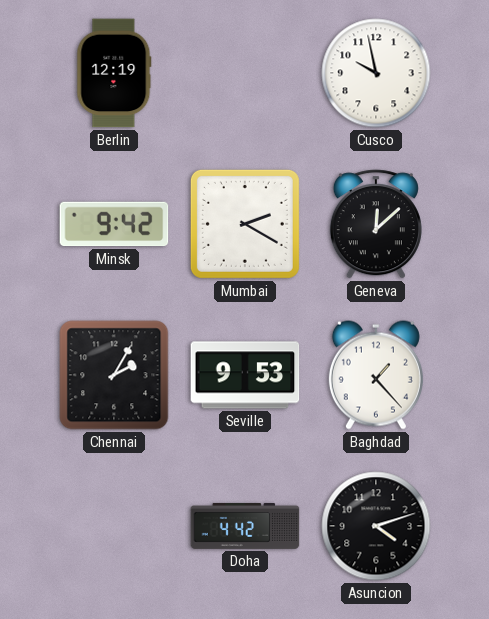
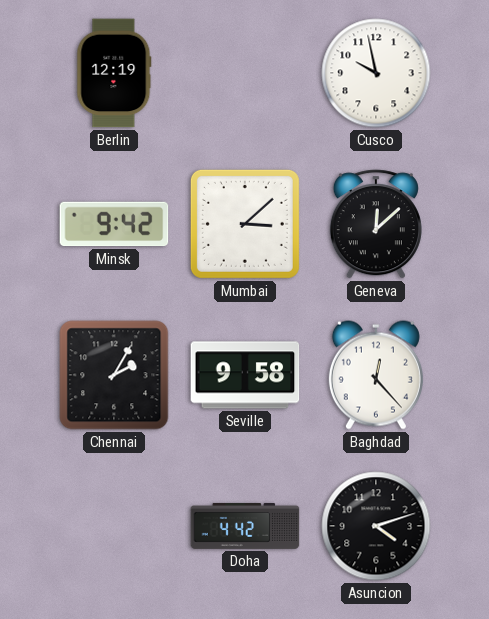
Mumbai: 2:20 -> 3:08 (245, 224)
Seville: 9:53 -> 9:58 (245, 375)
Baghdad: 1:23 -> 12:23 (376, 375)
